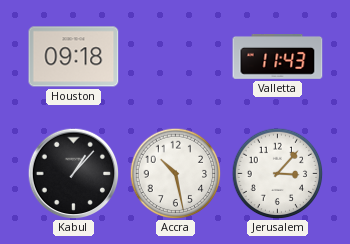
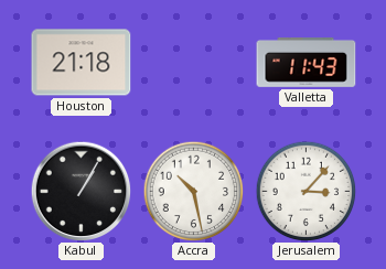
Houston: 09:18 -> 21:18 (82, 63)
Kabul: 1:07 -> 1:05 (81, 191)
